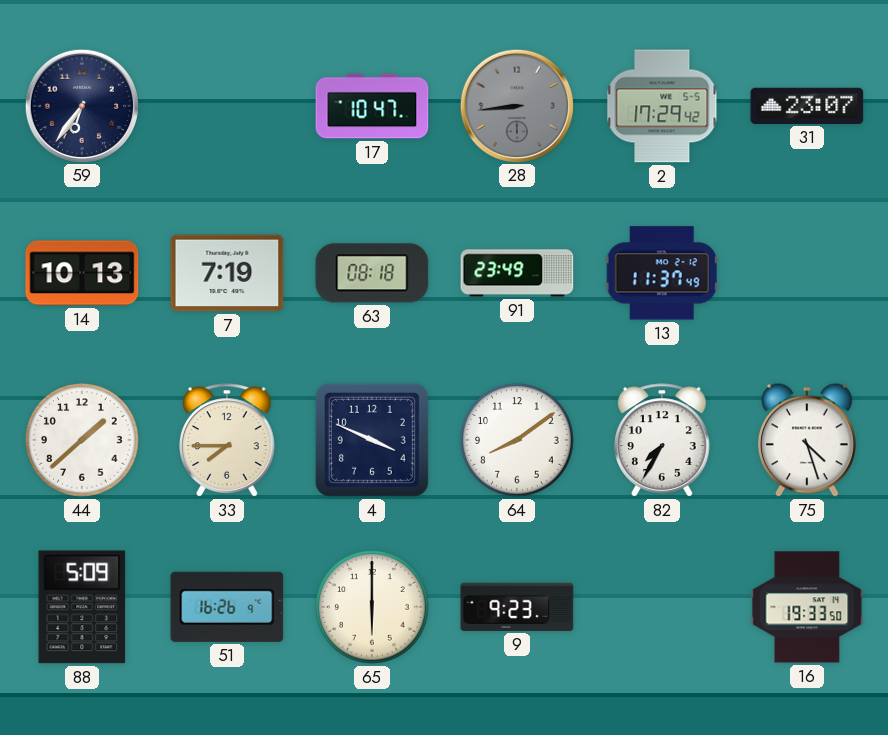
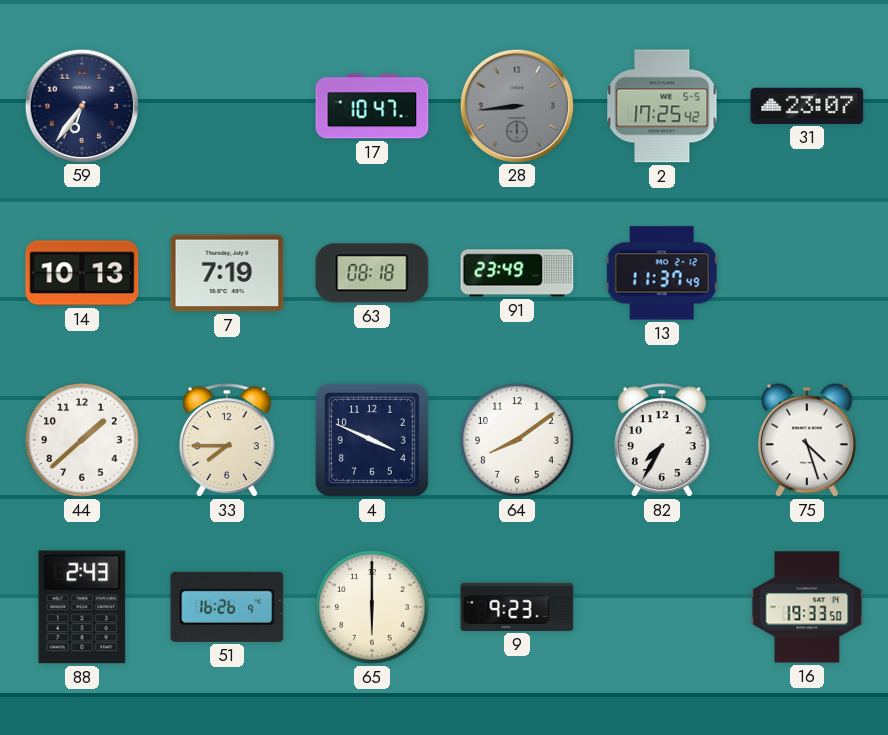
2: 17:29 -> 17:25 (662, 106)
88: 5:09 -> 2:43 (82, 607)
